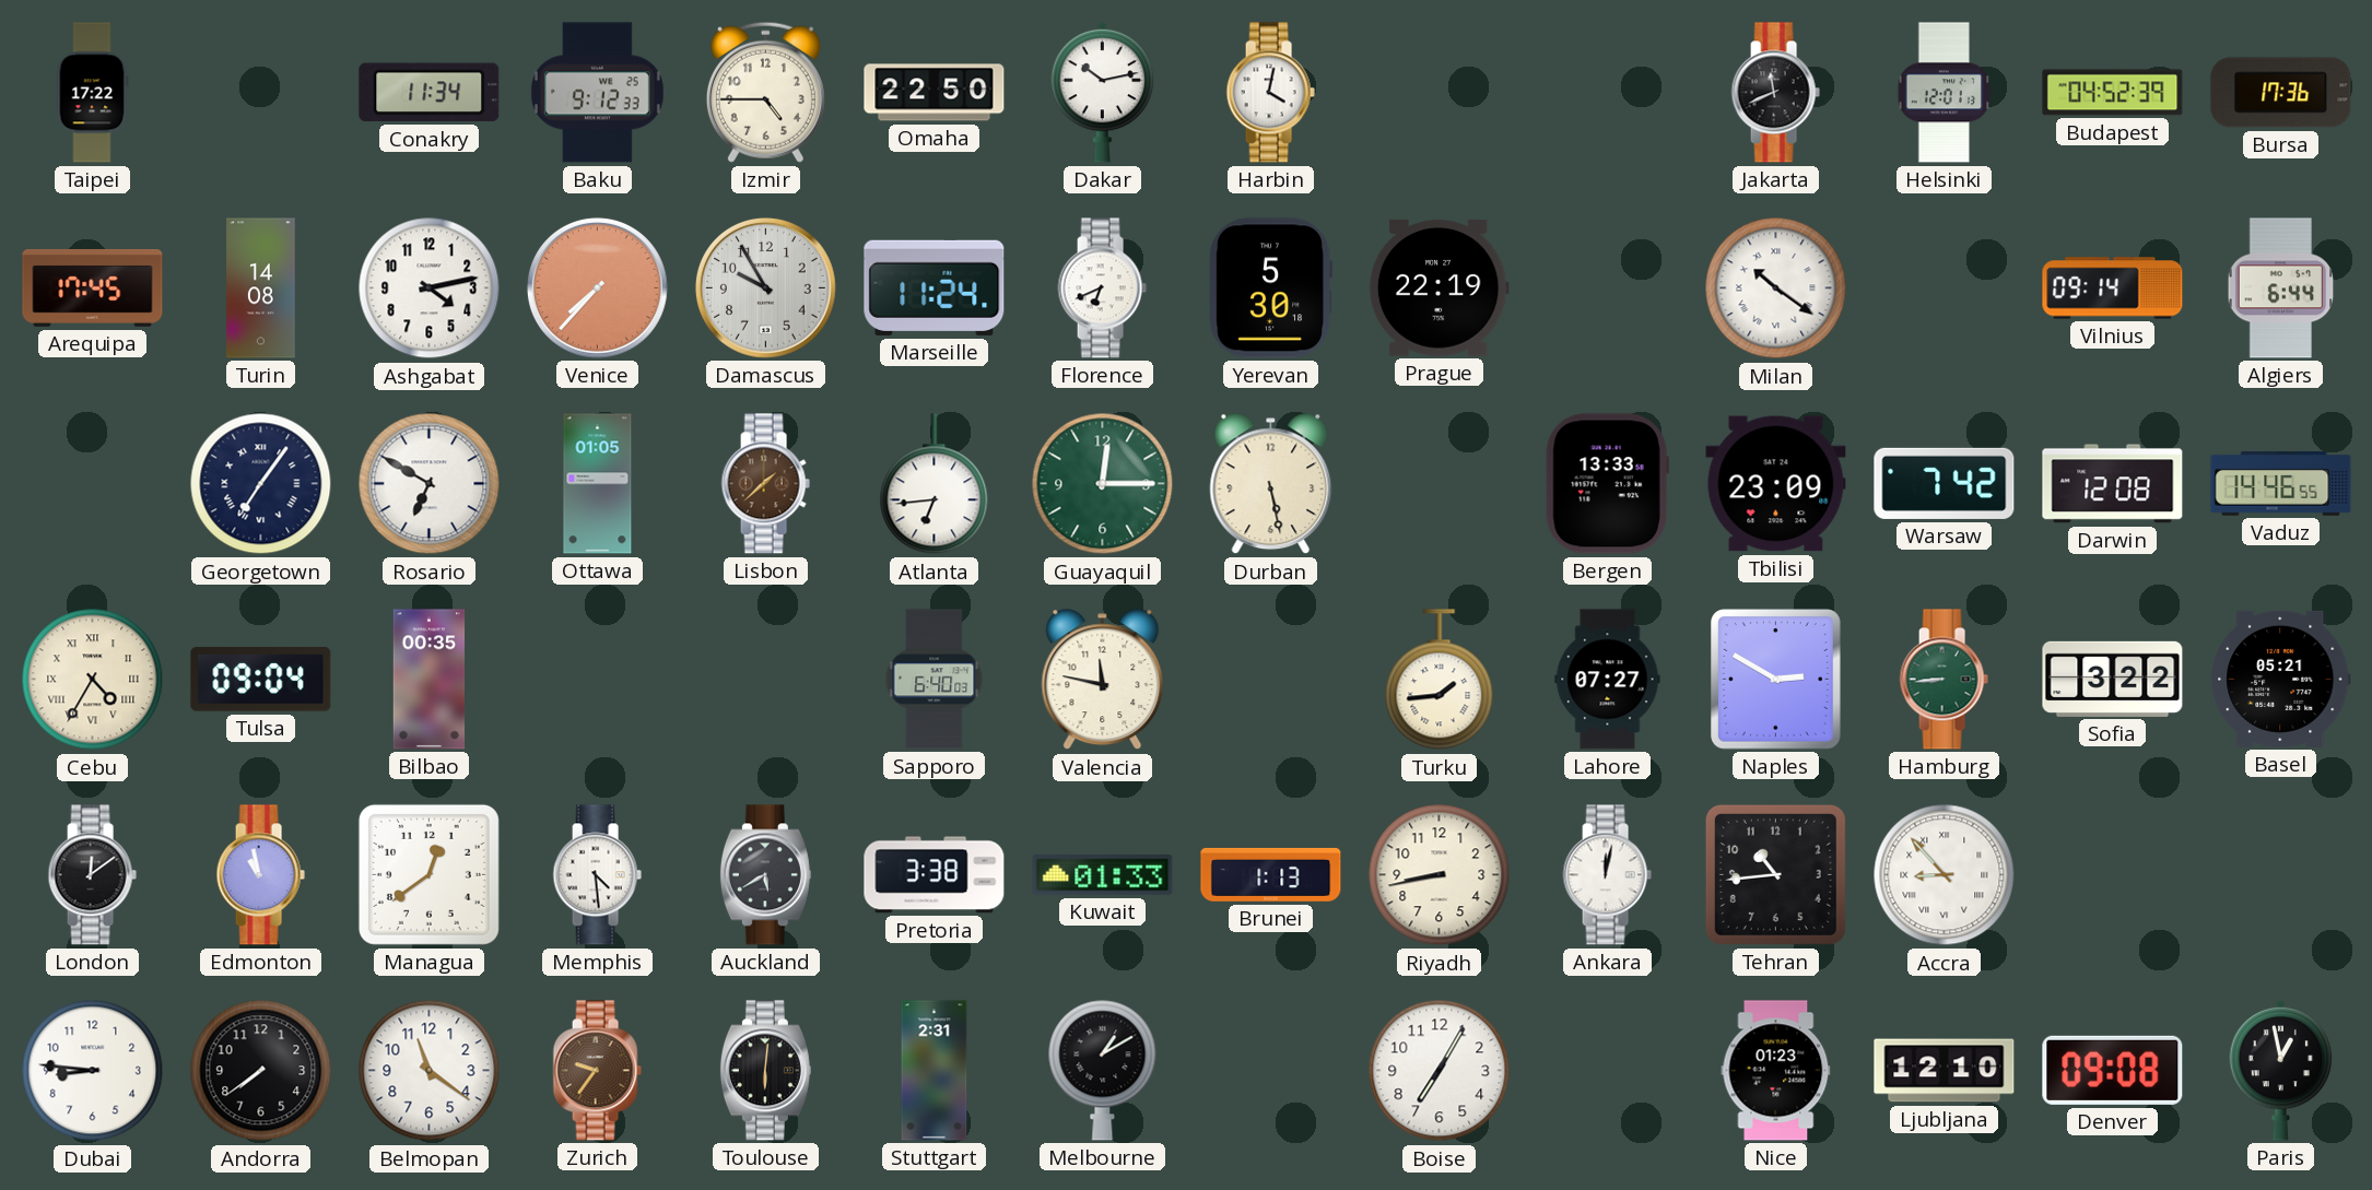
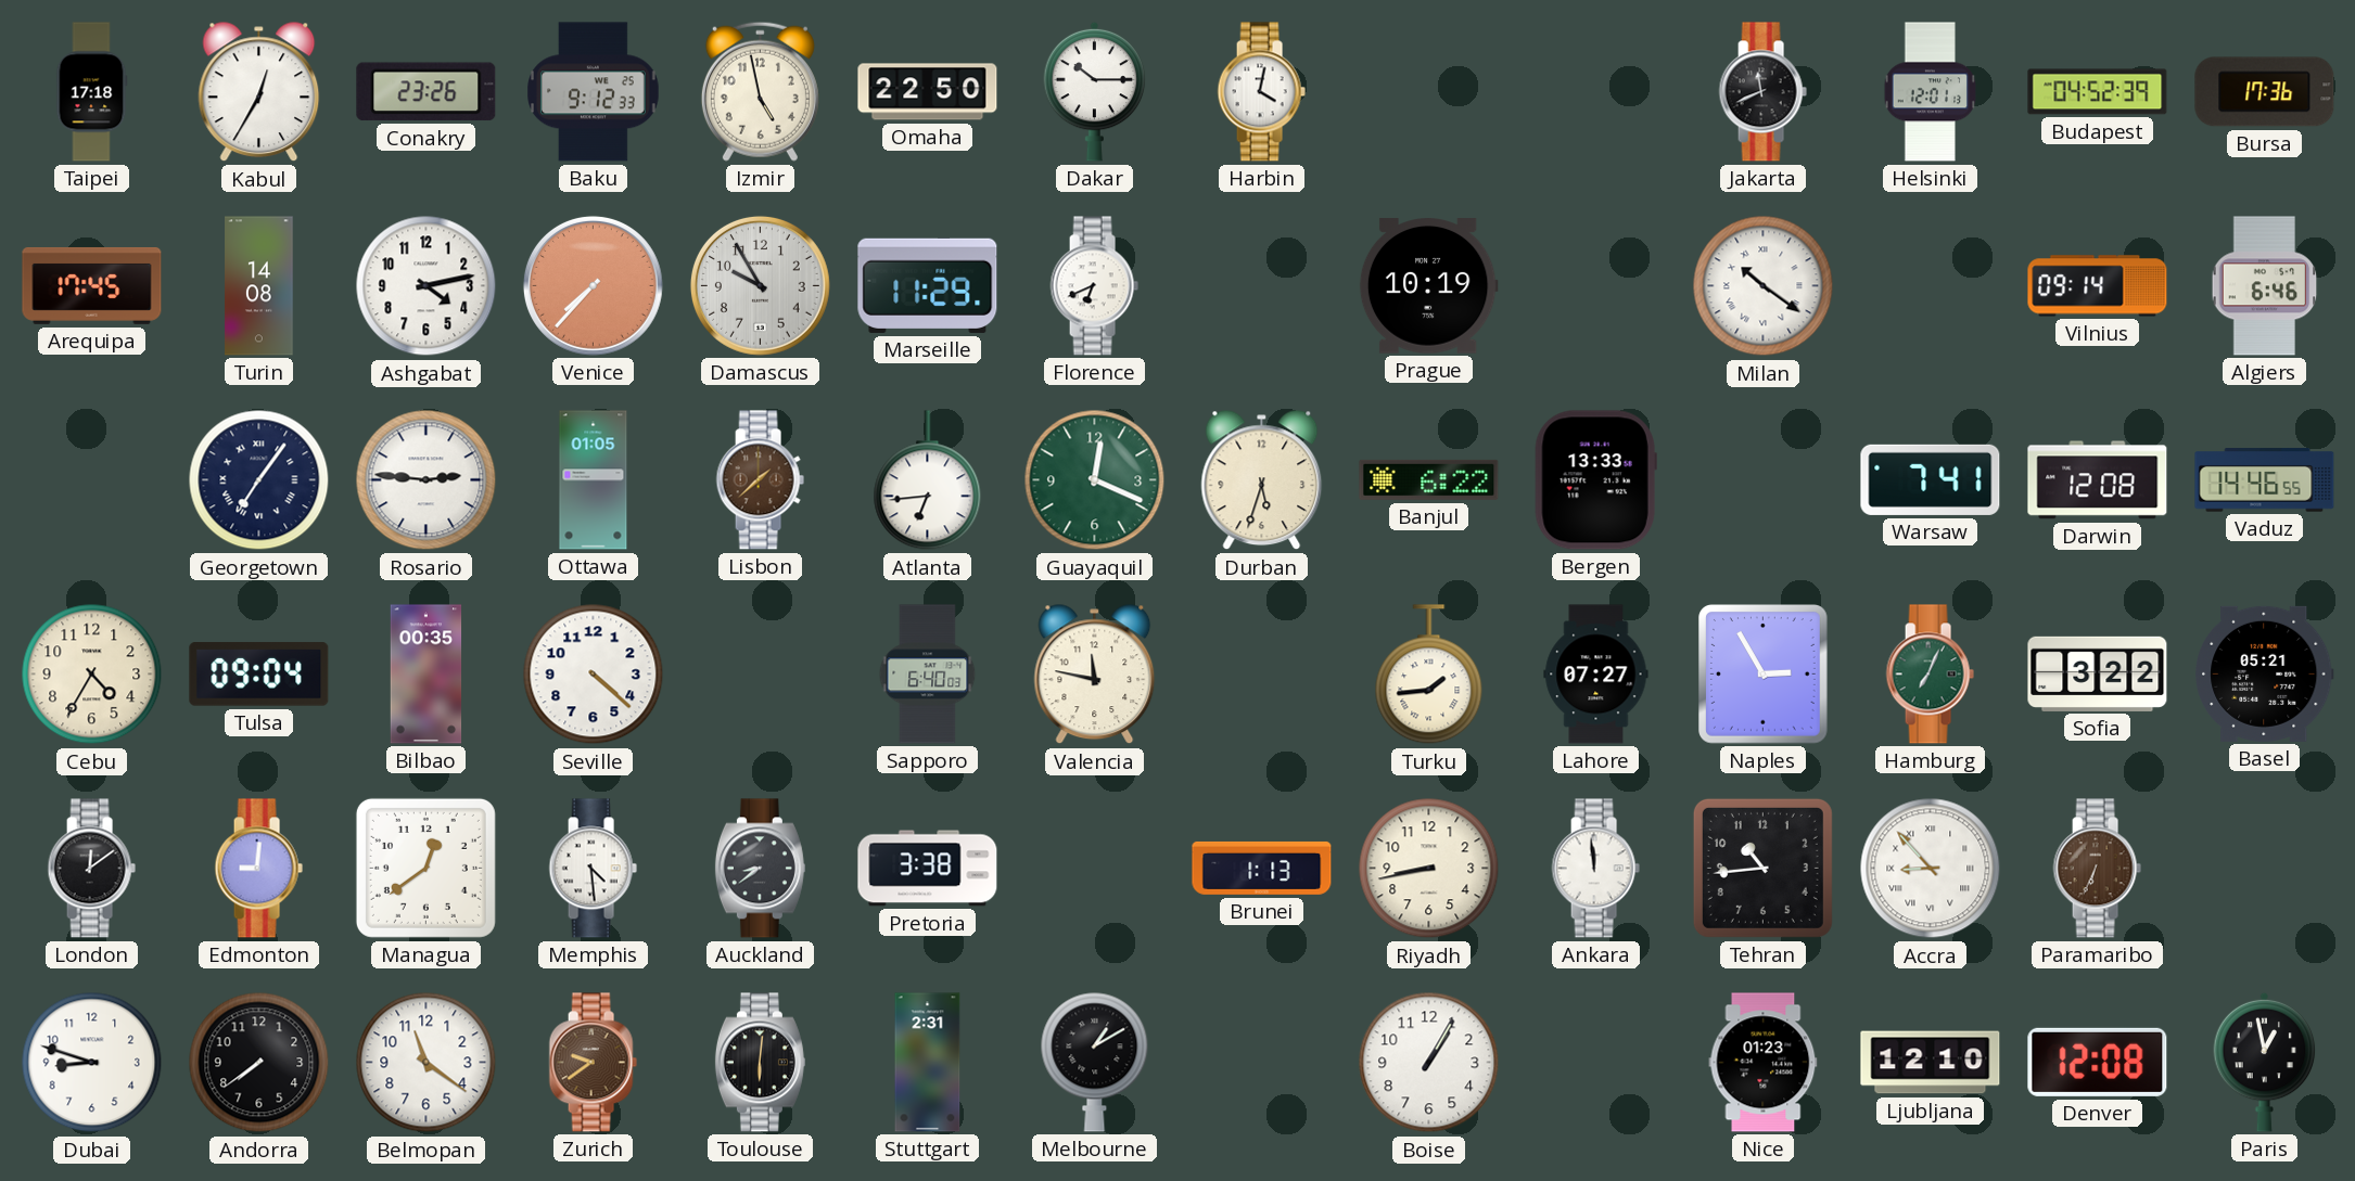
Taipei: 17:22 -> 17:18 (91, 92)
Kabul: none -> 12:35 (259, 92)
Conakry: 11:34 -> 23:26 (427, 92)
Izmir: 4:45 -> 4:58 (760, 91)
Dakar: 10:13 -> 10:15 (1095, 91)
Marseille: 11:24 -> 11:29 (928, 285)
Yerevan: 5:30 -> none (1270, 288)
Prague: 22:19 -> 10:19 (1428, 286)
Algiers: 6:44 -> 6:46 (2265, 286)
Rosario: 6:50 -> 2:46 (427, 480)
Guayaquil: 12:15 -> 12:19 (1095, 480)
Durban: 5:28 -> 5:33 (1262, 480)
Banjul: none -> 6:22 (1429, 479)
Tbilisi: 23:09 -> none (1776, 484)
Warsaw: 7:42 -> 7:41 (1931, 479)
Cebu numerals: Roman -> Arabic (92, 675)
Seville: none -> 4:22 (594, 675)
Naples: 2:50 -> 2:55 (1764, 675)
Hamburg: 8:44 -> 7:04 (1930, 675)
Edmonton: 10:58 -> 9:01 (258, 869)
Auckland: 5:40 -> 8:39 (760, 869)
Kuwait: 01:33 -> none (1103, 875)
Ankara: 12:02 -> 11:59 (1595, 869)
Paramaribo: none -> 6:34 (2097, 869)
Dubai: 8:46 -> 8:48 (92, 1063)
Zurich: 9:36 -> 9:39 (593, 1063)
Boise: 7:05 -> 1:05 (1429, 1063)
Denver: 09:08 -> 12:08 (2098, 1062)
